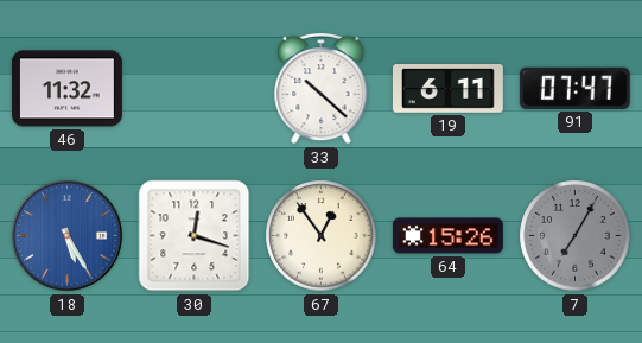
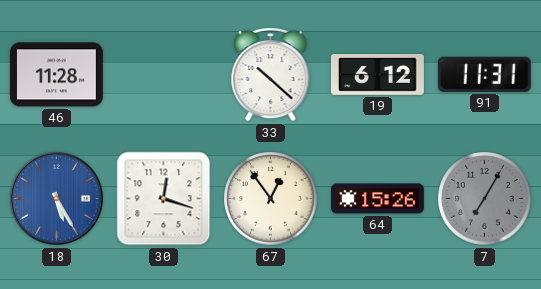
46: 11:32 -> 11:28 (56, 75)
19: 6:11 -> 6:12 (377, 75)
91: 07:47 -> 11:31 (484, 74)
